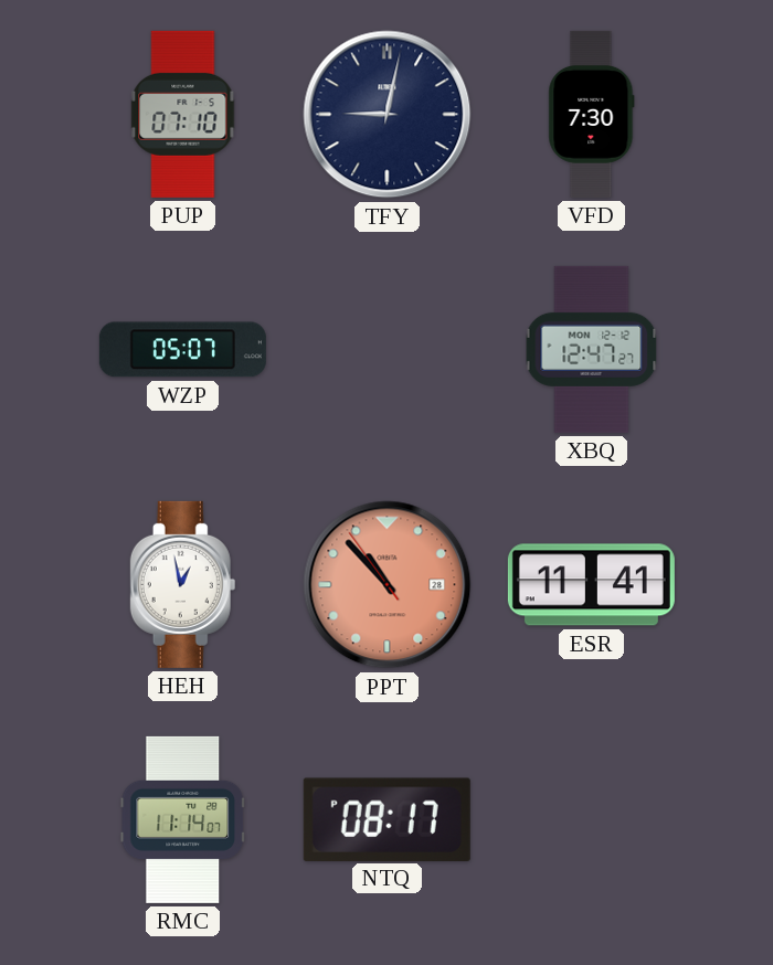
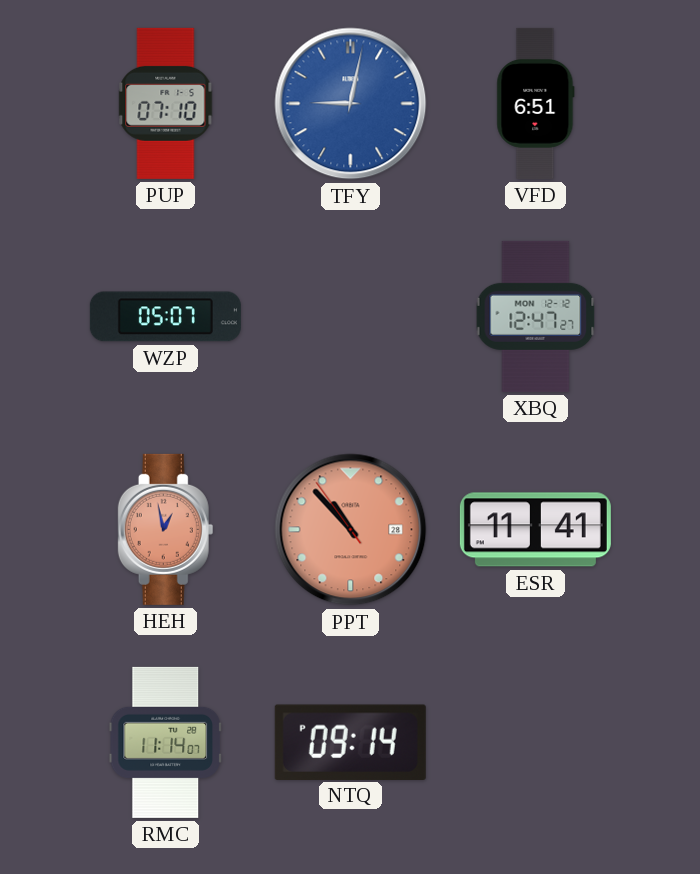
TFY dial: navy -> blue (351, 104)
VFD: 7:30 -> 6:51 (536, 103)
HEH dial: white -> salmon (166, 529)
NTQ: 08:17 -> 09:14 (350, 742)
